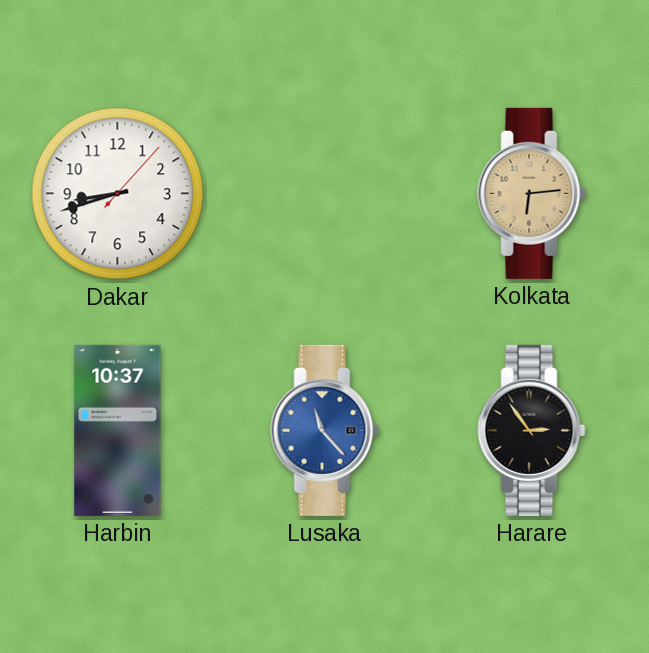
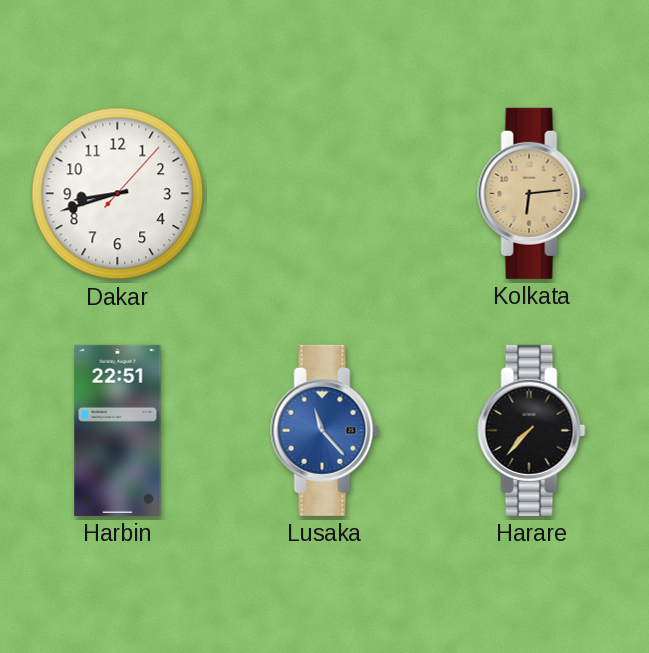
Harbin: 10:37 -> 22:51 (118, 430)
Harare: 2:54 -> 7:37 (532, 430)
